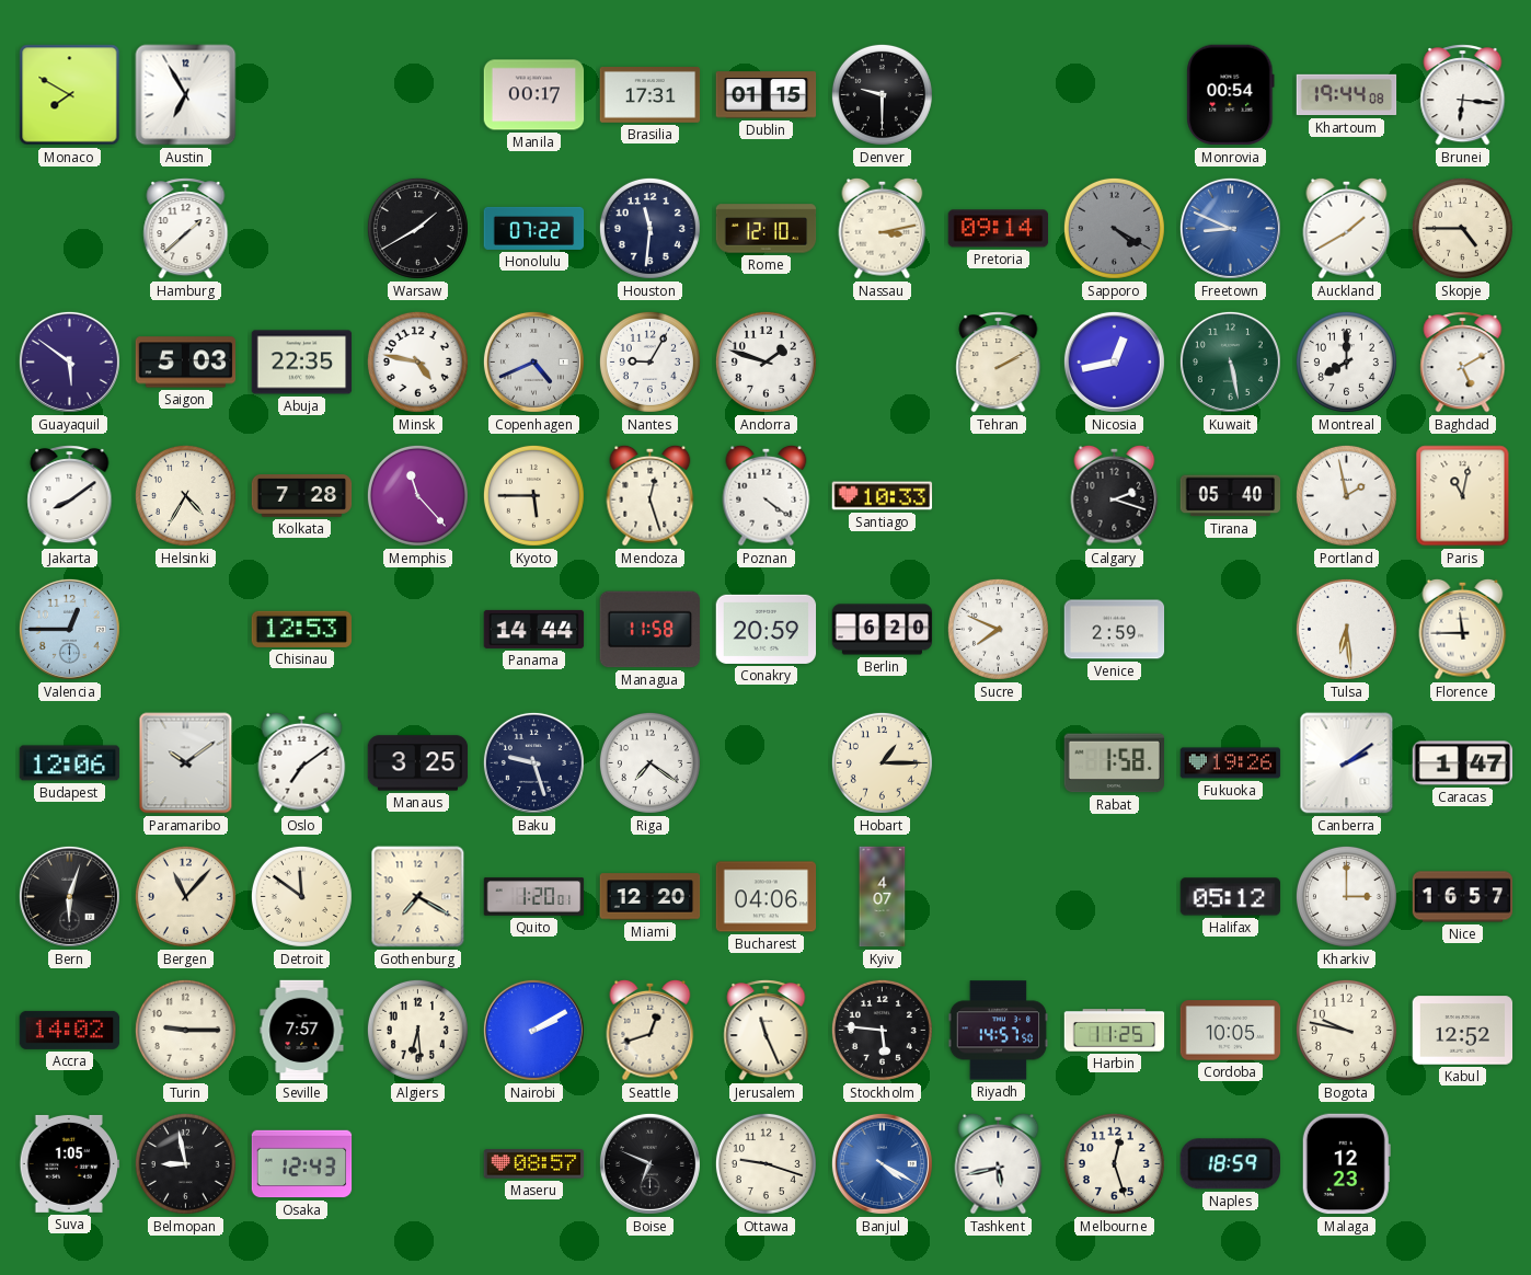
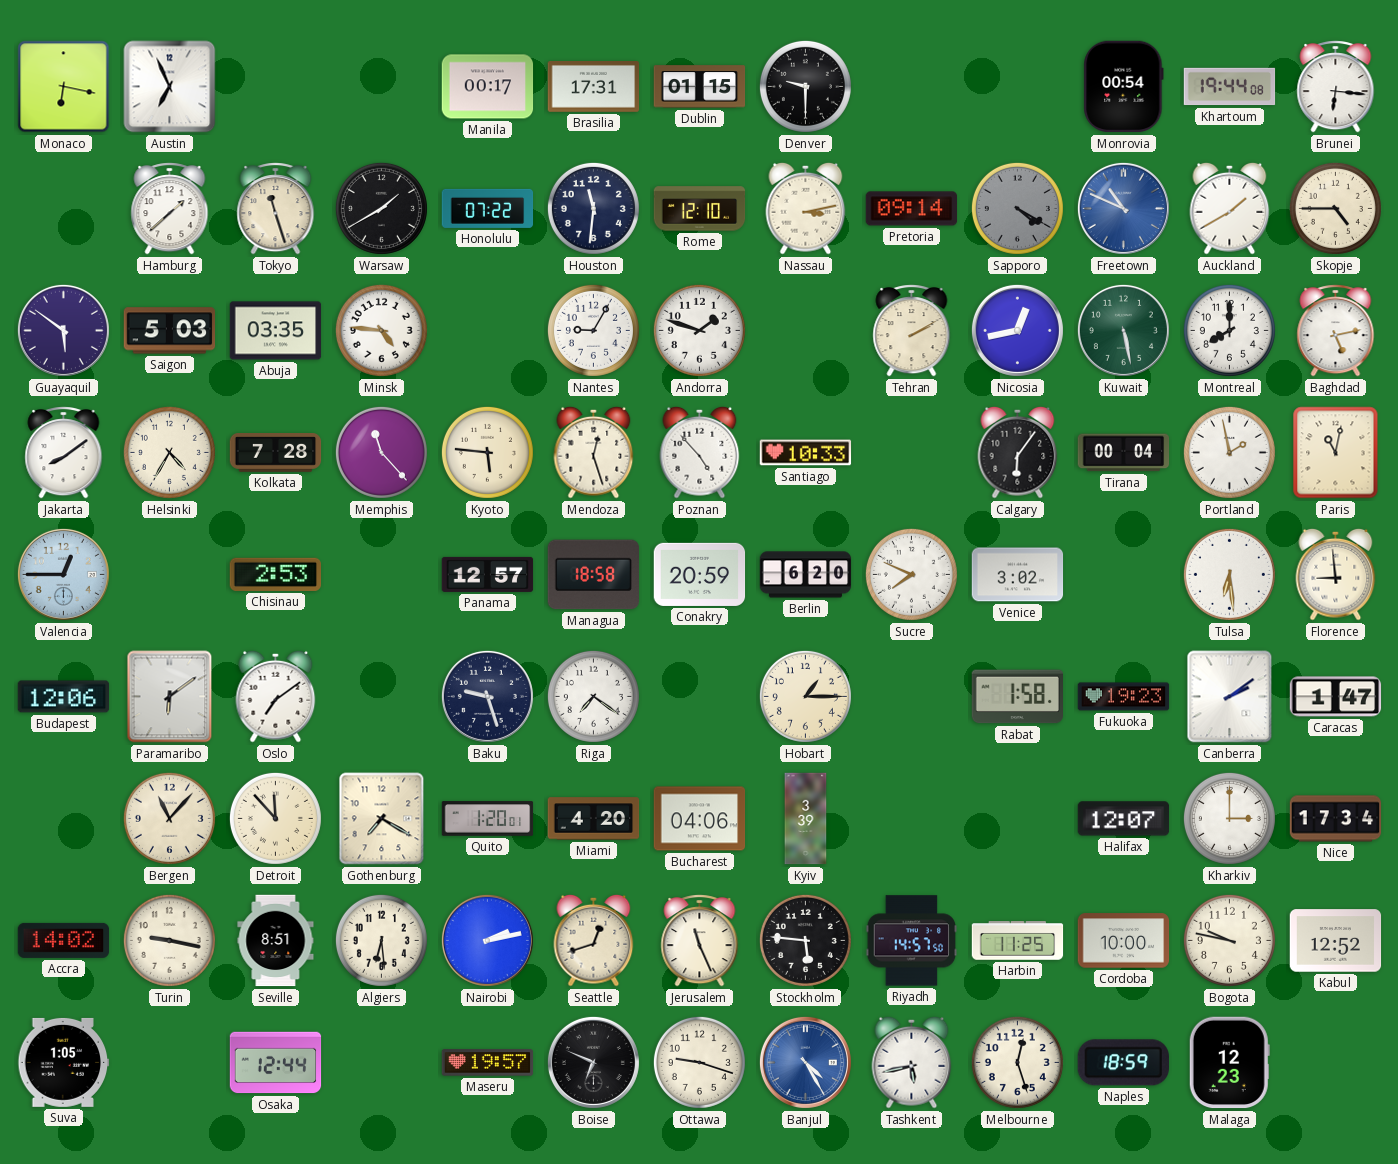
Monaco: 7:50 -> 6:17 (64, 87)
Austin: 6:55 -> 6:56 (170, 87)
Tokyo: none -> 11:27 (276, 209)
Freetown: 8:49 -> 10:49 (1123, 208)
Abuja: 22:35 -> 03:35 (276, 331)
Minsk: 4:47 -> 4:46 (381, 330)
Copenhagen: 4:41 -> none (533, 361)
Baghdad: 5:10 -> 5:13 (1336, 331)
Kyoto: 5:45 -> 5:46 (487, 452)
Poznan: 4:21 -> 4:53 (700, 452)
Calgary: 2:18 -> 6:06 (1018, 452)
Tirana: 05:40 -> 00:04 (1124, 453)
Chisinau: 12:53 -> 2:53 (275, 574)
Panama: 14:44 -> 12:57 (488, 574)
Managua: 11:58 -> 18:58 (594, 575)
Venice: 2:59 -> 3:02 (1018, 575)
Florence: 11:45 -> 8:59 (1336, 574)
Paramaribo: 10:09 -> 6:09 (170, 697)
Manaus: 3:25 -> none (418, 763)
Fukuoka: 19:26 -> 19:23 (1124, 697)
Bern: 6:03 -> none (69, 896)
Detroit: 11:51 -> 11:53 (275, 818)
Miami: 12:20 -> 4:20 (594, 819)
Kyiv: 4:07 -> 3:39 (806, 819)
Halifax: 05:12 -> 12:07 (1124, 819)
Nice: 16:57 -> 17:34 (1336, 819)
Turin: 9:15 -> 9:17 (169, 940)
Seville: 7:57 -> 8:51 (276, 941)
Nairobi: 2:10 -> 2:13 (487, 940)
Cordoba: 10:05 -> 10:00 (1124, 941)
Belmopan: 8:58 -> none (185, 1163)
Osaka: 12:43 -> 12:44 (276, 1063)
Maseru: 08:57 -> 19:57 (488, 1063)
Banjul: 4:20 -> 4:25 (805, 1062)
